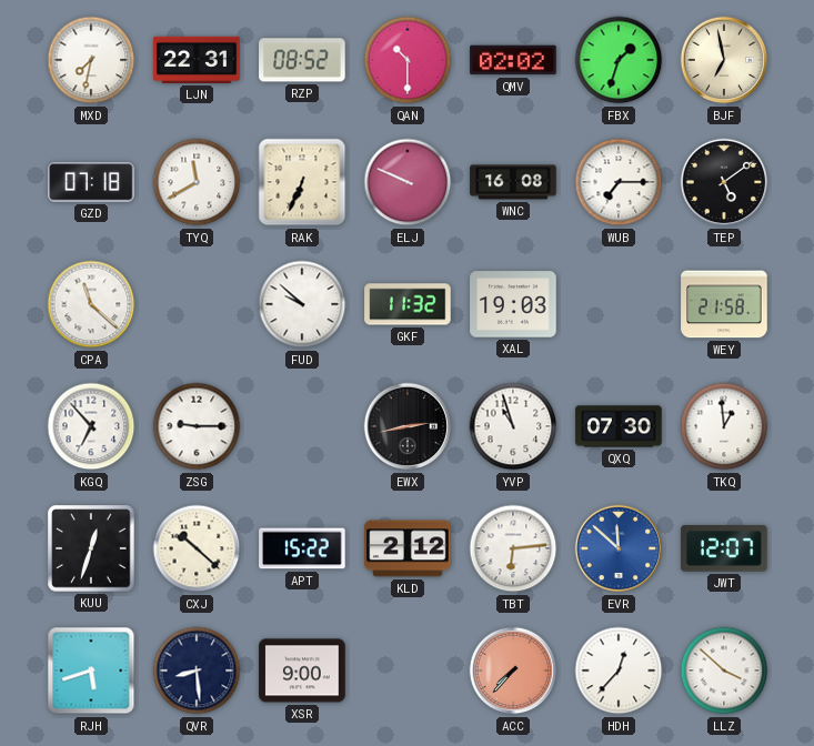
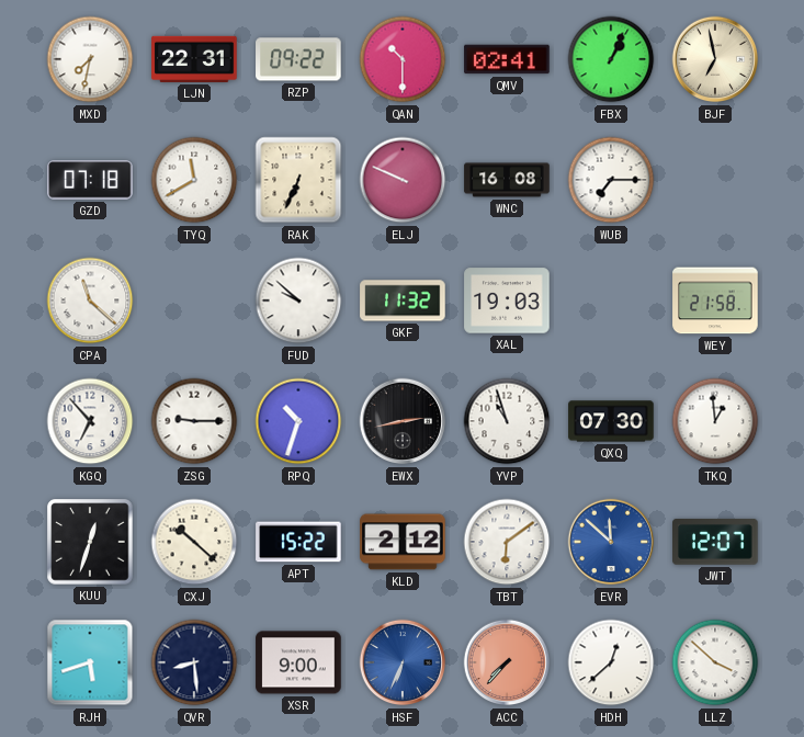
RZP: 08:52 -> 09:22 (298, 59)
QMV: 02:02 -> 02:41 (507, 59)
FBX: 1:33 -> 1:04 (611, 59)
TEP: 5:09 -> none (724, 182)
RPQ: none -> 10:33 (298, 421)
TBT: 6:14 -> 6:09 (507, 542)
HSF: none -> 6:34 (403, 662)
HDH: 12:37 -> 12:38 (611, 662)
